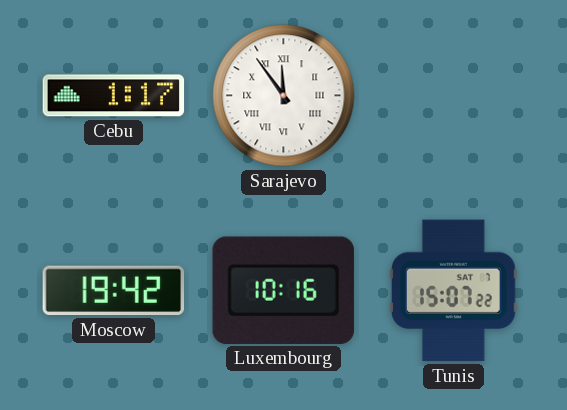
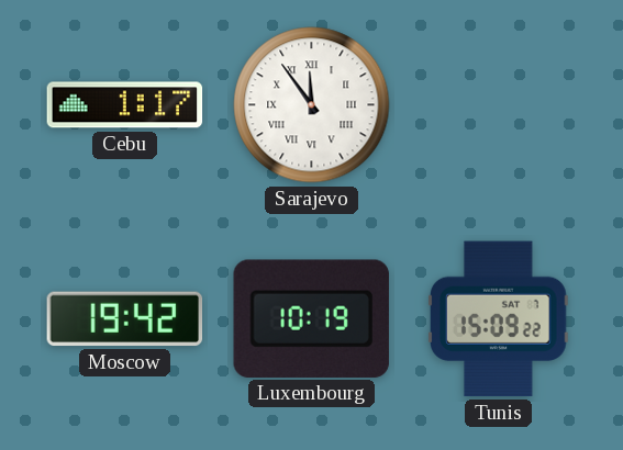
Luxembourg: 10:16 -> 10:19 (311, 318)
Tunis: 15:07 -> 15:09 (499, 319)
